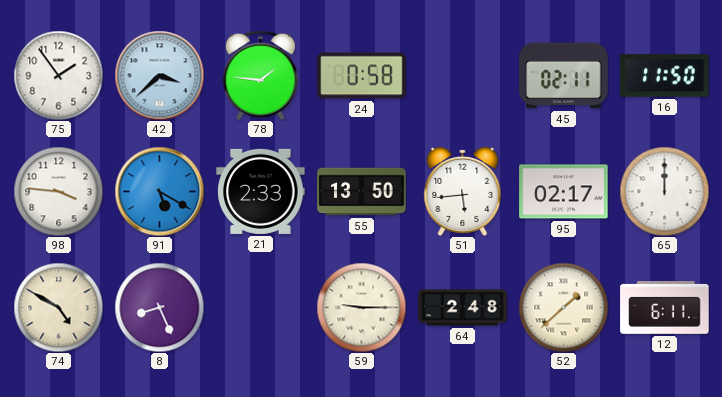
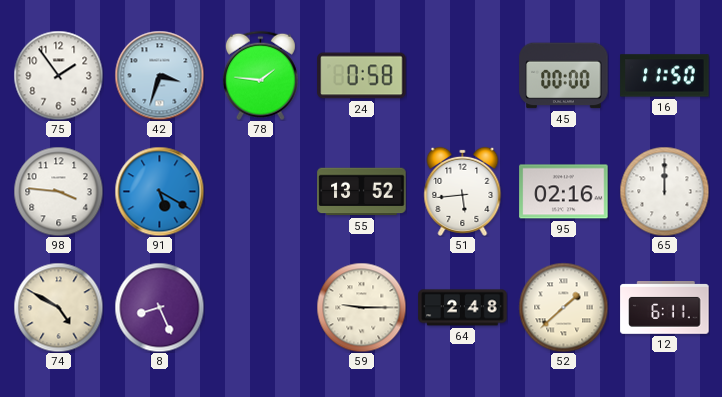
42: 3:38 -> 3:33 (159, 75)
45: 02:11 -> 00:00 (564, 76)
21: 2:33 -> none (261, 191)
55: 13:50 -> 13:52 (362, 192)
95: 02:17 -> 02:16 (564, 192)
